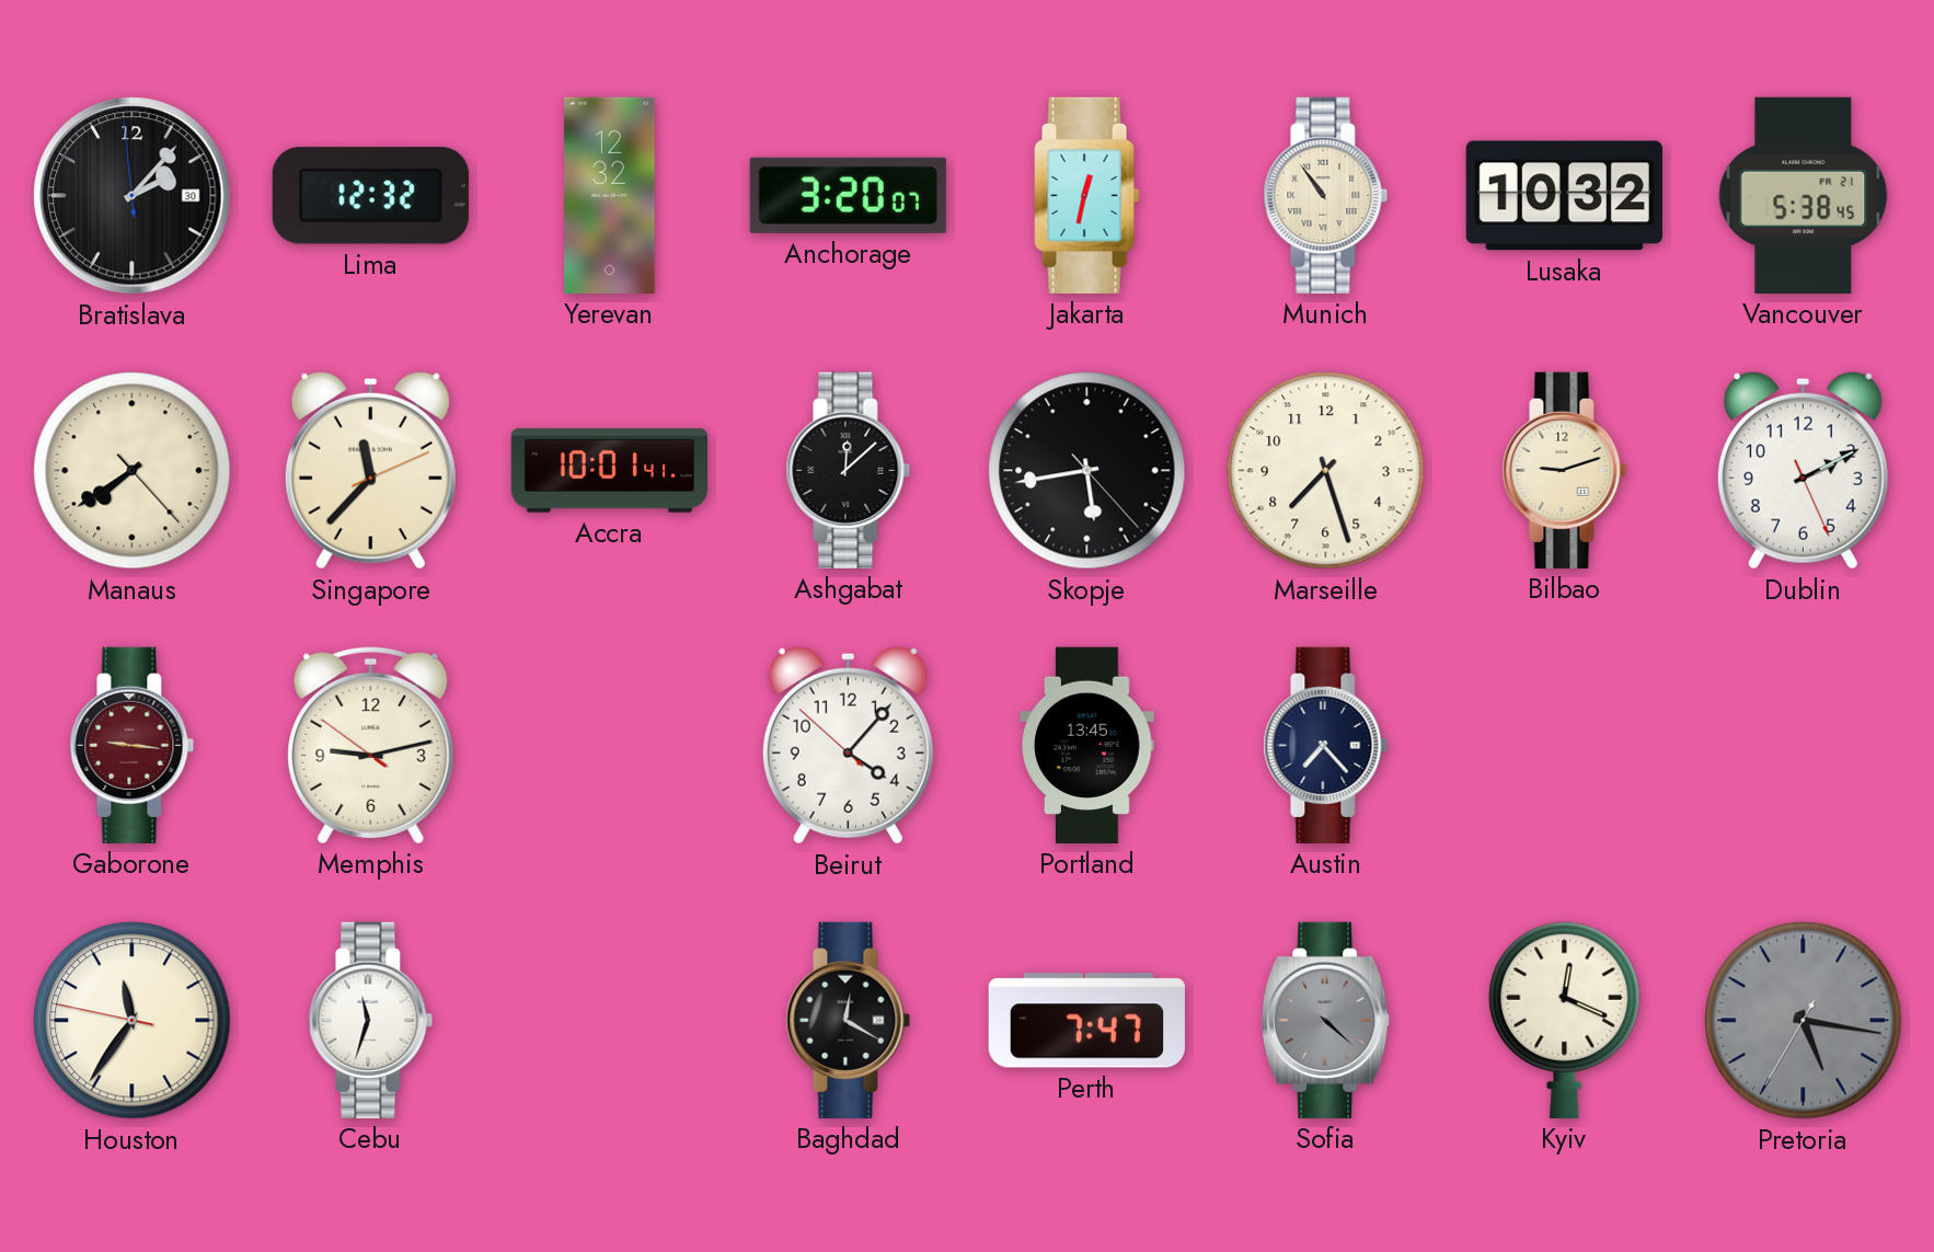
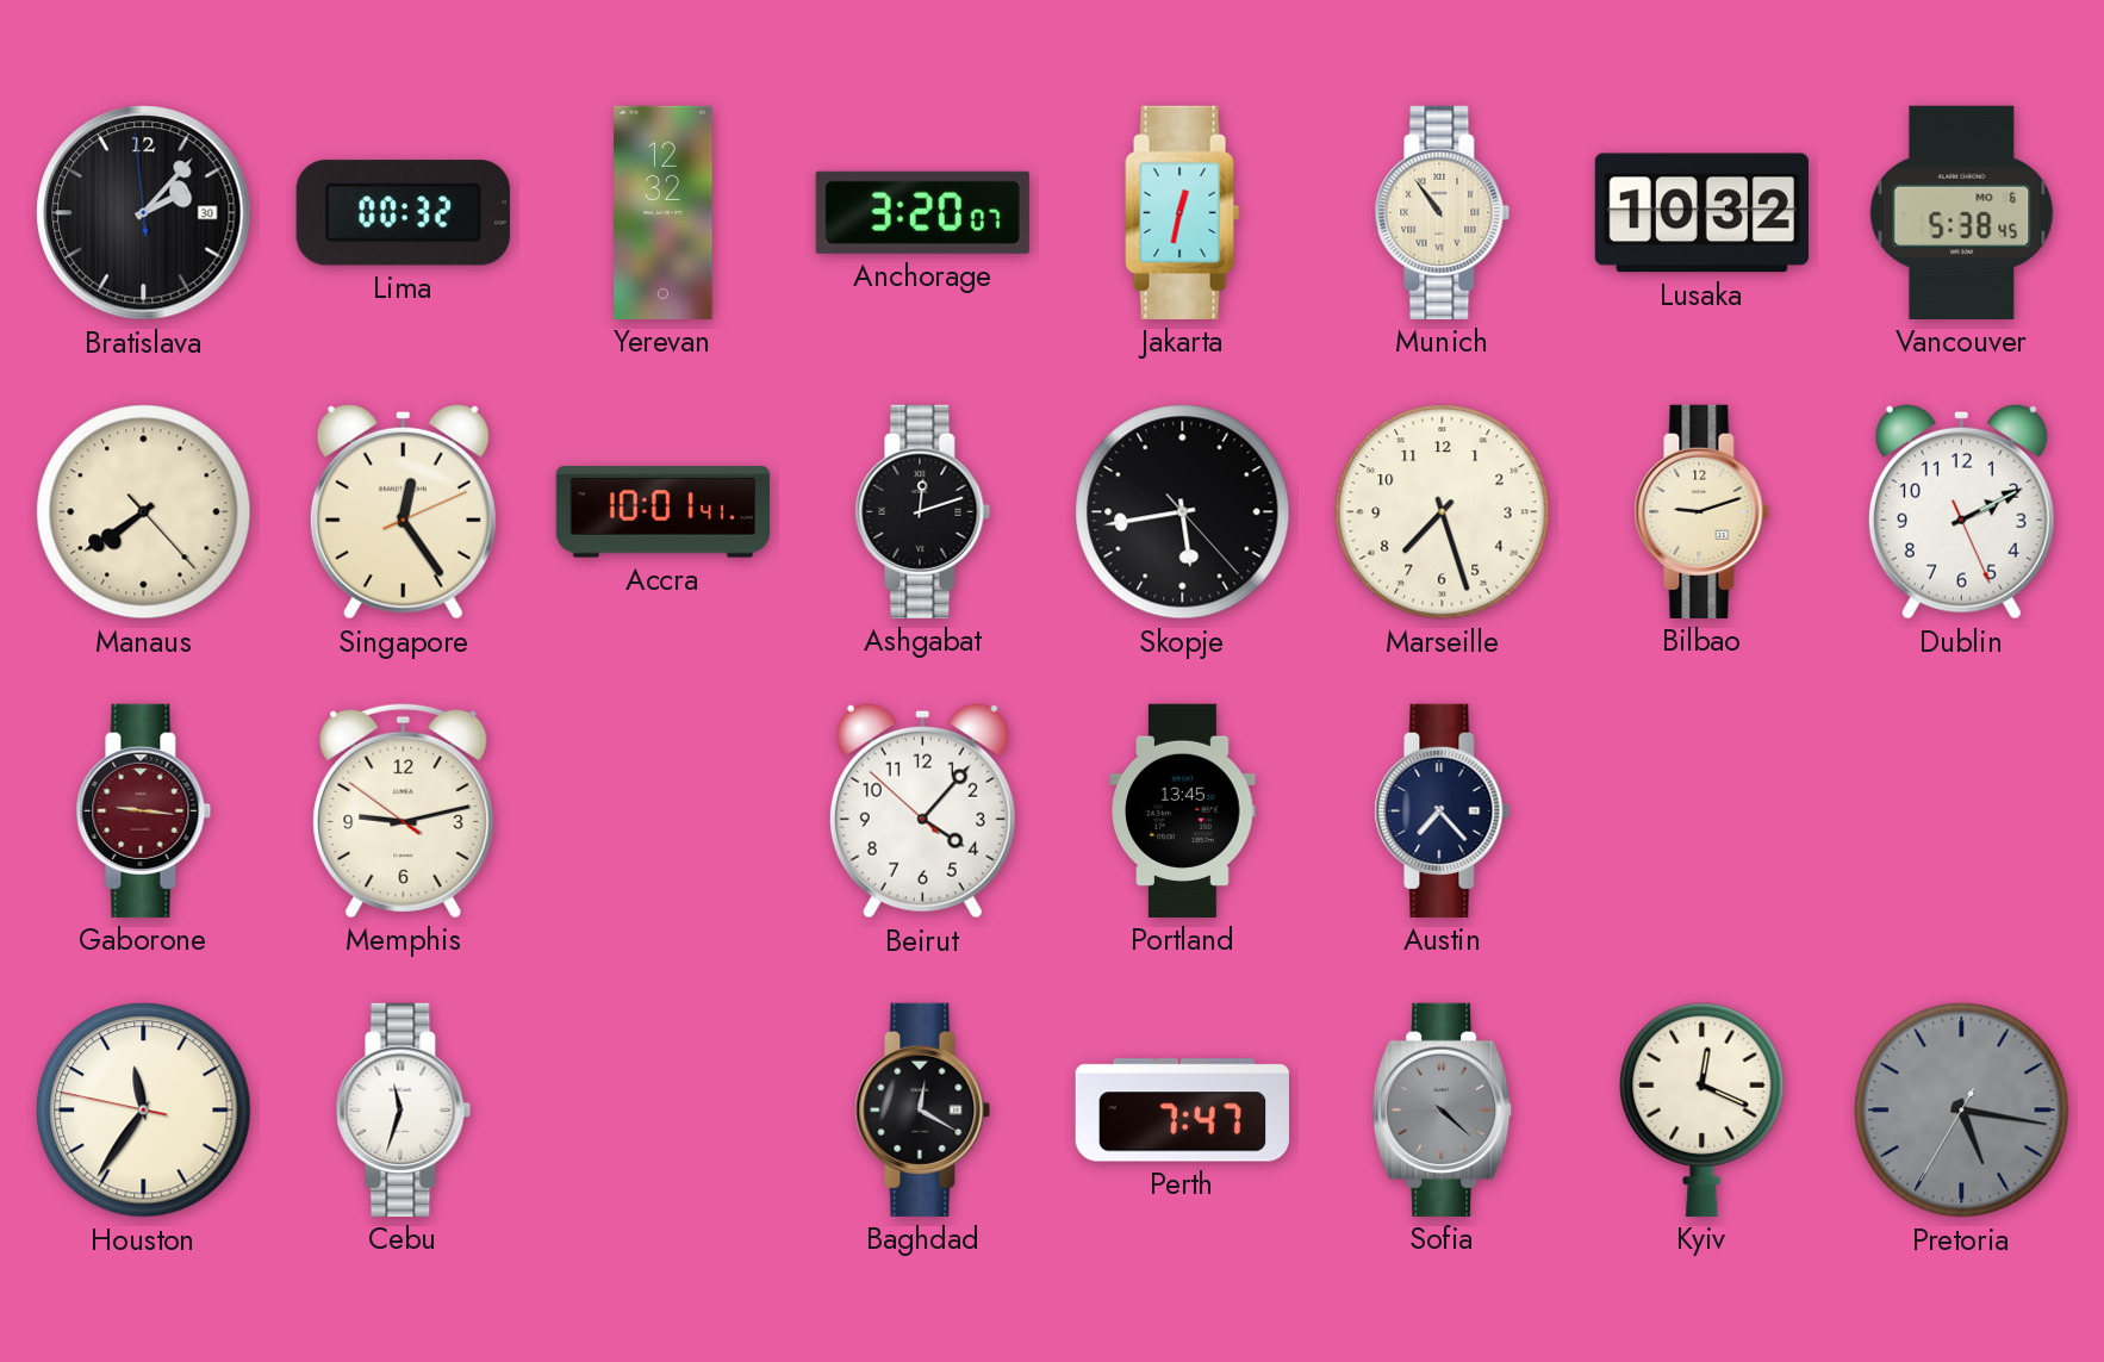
Lima: 12:32 -> 00:32 (403, 213)
Vancouver date: FR 21 -> MO 6 (1962, 212)
Singapore: 11:37 -> 12:24 (403, 511)
Ashgabat: 12:08 -> 12:12 (923, 511)
